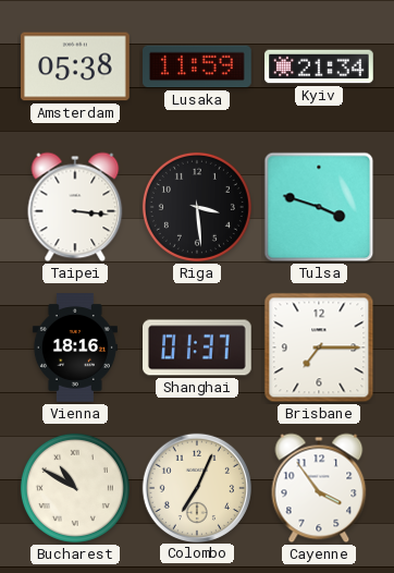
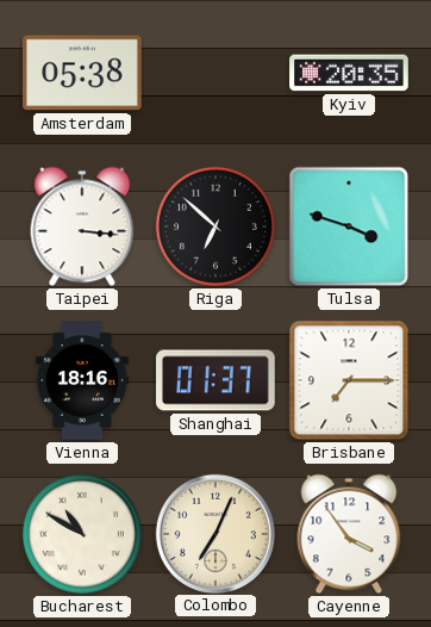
Lusaka: 11:59 -> none (198, 66)
Kyiv: 21:34 -> 20:35 (349, 73)
Riga: 3:29 -> 6:52 (215, 226)
